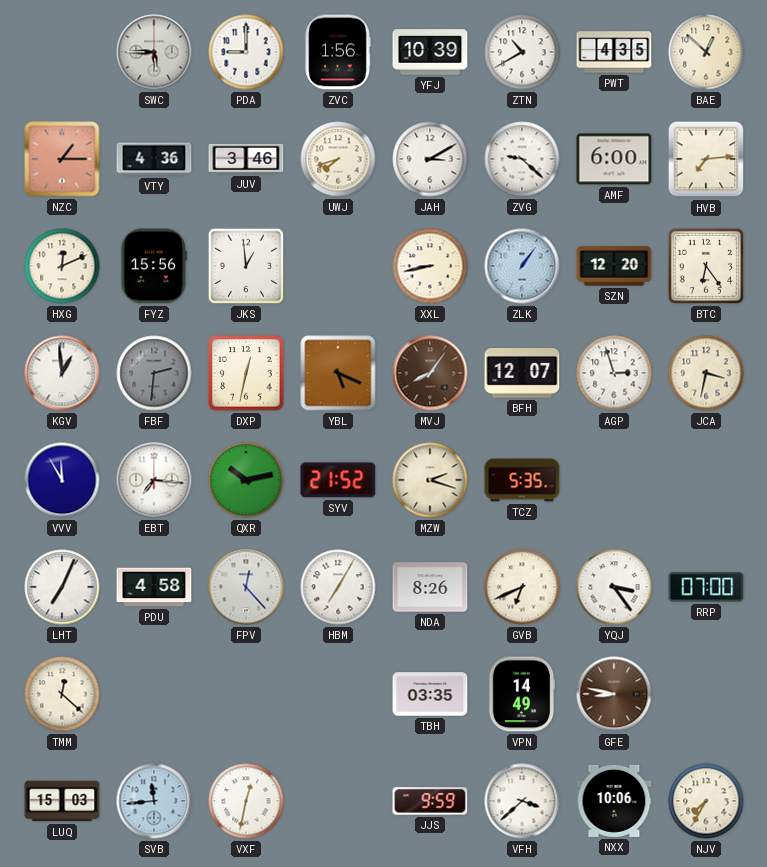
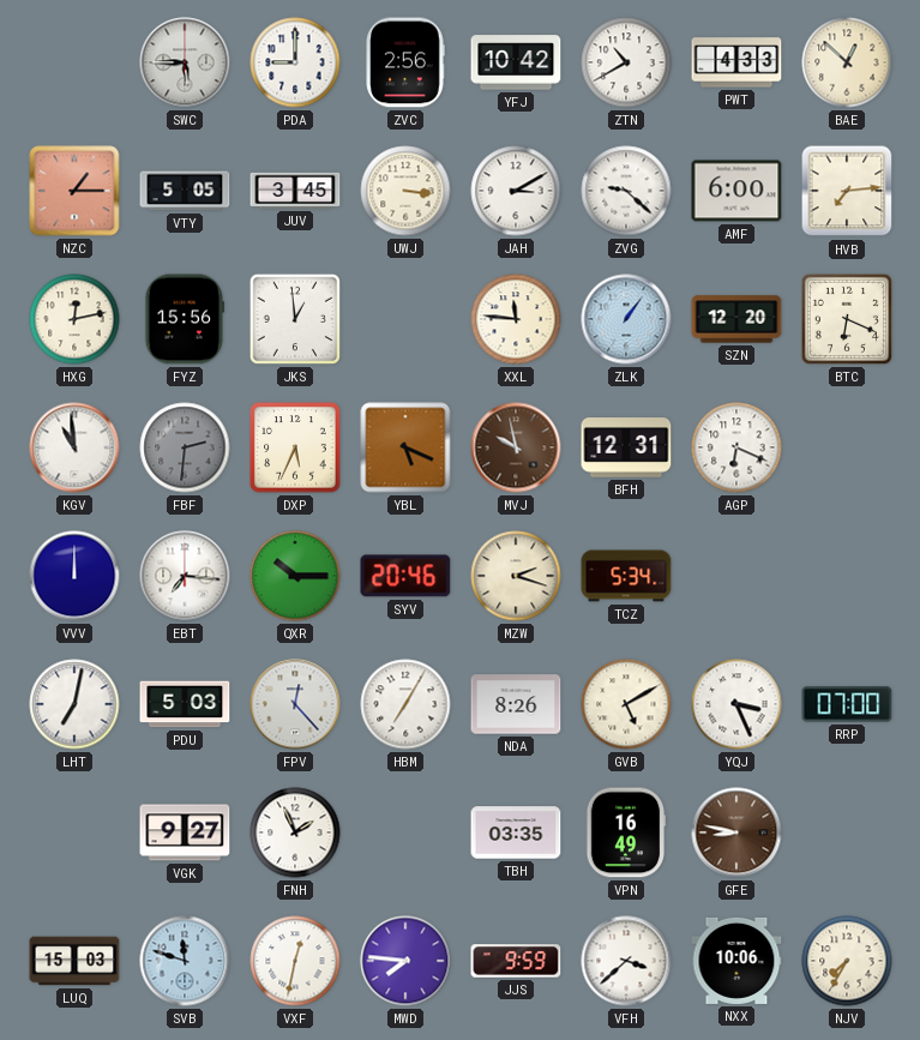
ZVC: 1:56 -> 2:56 (405, 62)
YFJ: 10:39 -> 10:42 (516, 62)
PWT: 4:35 -> 4:33 (736, 62)
VTY: 4:36 -> 5:05 (185, 191)
JUV: 3:46 -> 3:45 (295, 191)
UWJ: 7:42 -> 3:16 (405, 191)
HXG: 12:11 -> 12:13 (74, 319)
XXL: 8:43 -> 11:46 (516, 319)
BTC: 6:24 -> 6:19 (847, 319)
KGV: 12:59 -> 10:59 (74, 447)
DXP: 12:32 -> 5:34 (295, 447)
MVJ: 8:06 -> 9:58 (516, 447)
BFH: 12:07 -> 12:31 (626, 449)
AGP: 2:57 -> 6:19 (736, 447)
JCA: 3:32 -> none (706, 373)
VVV: 11:55 -> 12:00 (74, 576)
QXR: 10:13 -> 10:15 (295, 576)
SYV: 21:52 -> 20:46 (405, 576)
TCZ: 5:35 -> 5:34 (626, 576)
LHT: 7:04 -> 7:02 (74, 704)
PDU: 4:58 -> 5:03 (185, 704)
GVB: 6:41 -> 5:10 (626, 704)
YQJ: 3:24 -> 3:26 (736, 704)
TMM: 12:22 -> none (62, 694)
VGK: none -> 9:27 (185, 832)
FNH: none -> 1:56 (295, 832)
VPN: 14:49 -> 16:49 (626, 832)
SVB: 11:44 -> 11:48 (185, 961)
MWD: none -> 7:46 (405, 961)
